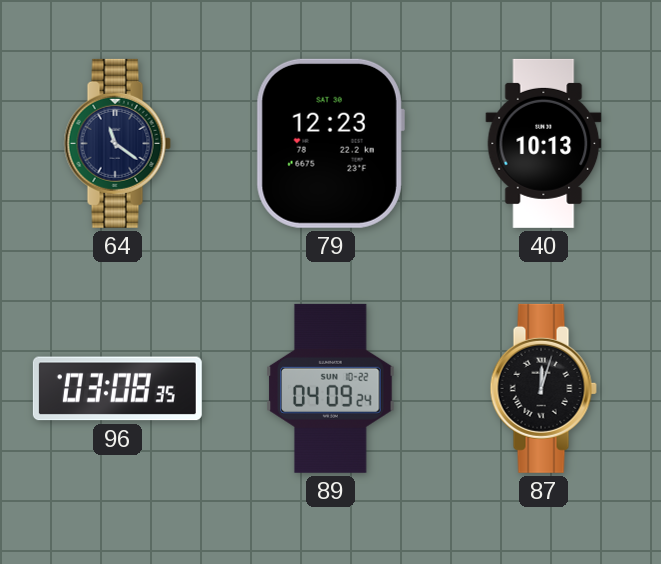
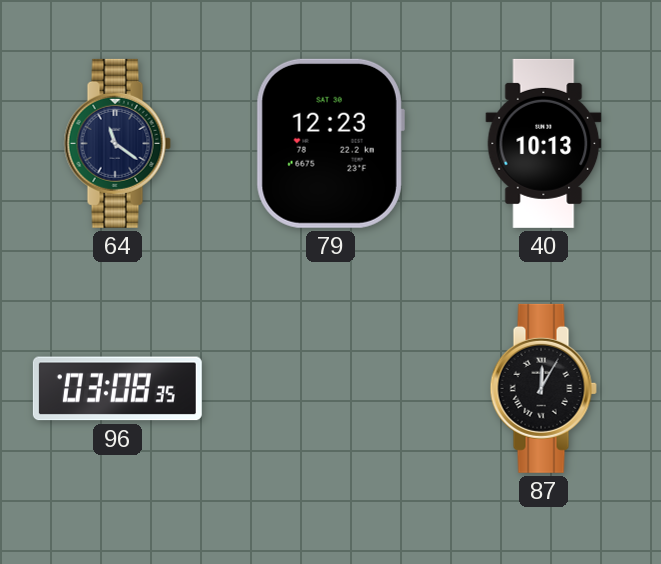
89: 04:09 -> none (331, 388)
87: 12:03 -> 12:05 (543, 388)
